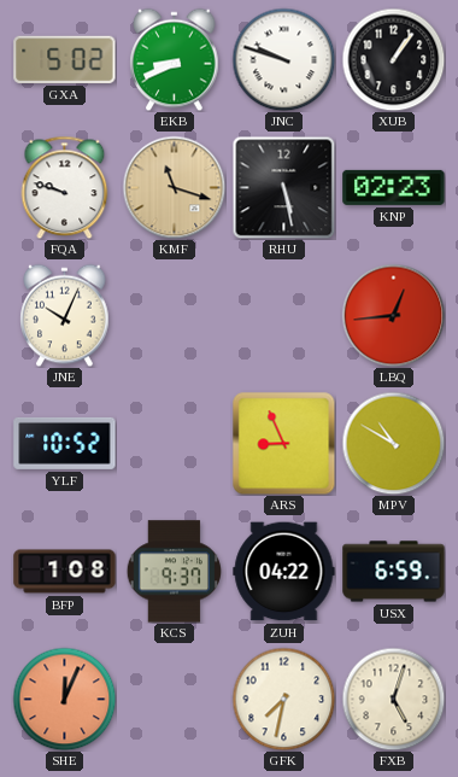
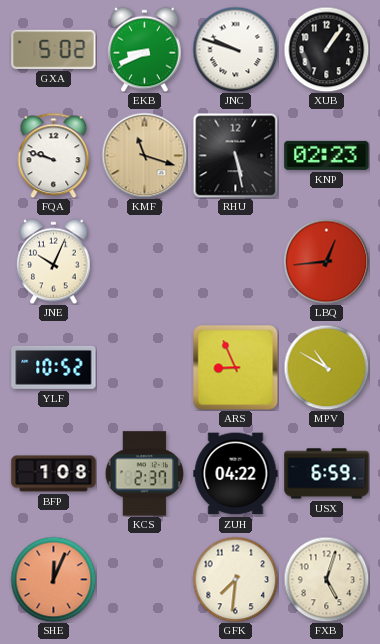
KCS: 9:37 -> 2:37 (144, 474)
GFK: 7:32 -> 7:31 (235, 579)
